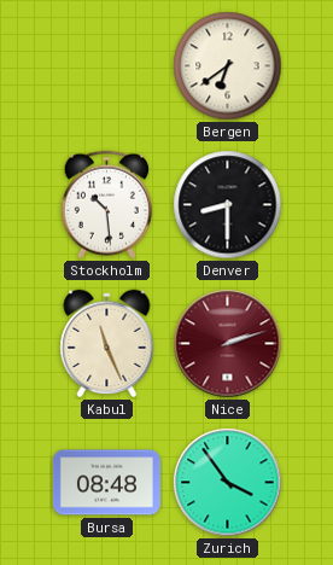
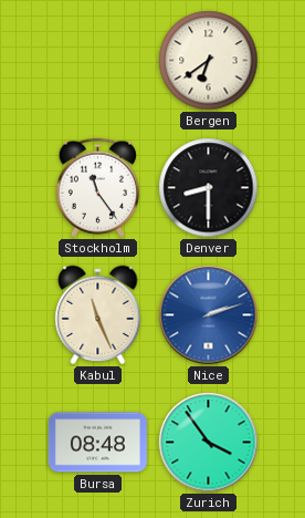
Stockholm: 10:29 -> 11:24 (97, 188)
Nice dial: burgundy -> blue (209, 315)
